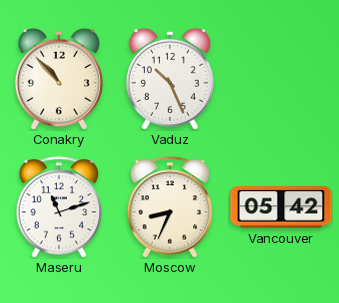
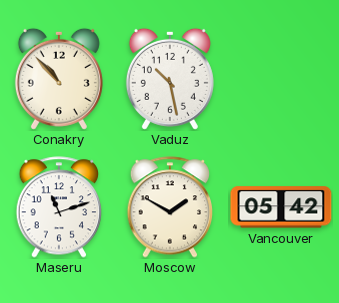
Vaduz: 10:26 -> 10:28 (170, 79)
Moscow: 8:34 -> 1:50 (170, 207)
